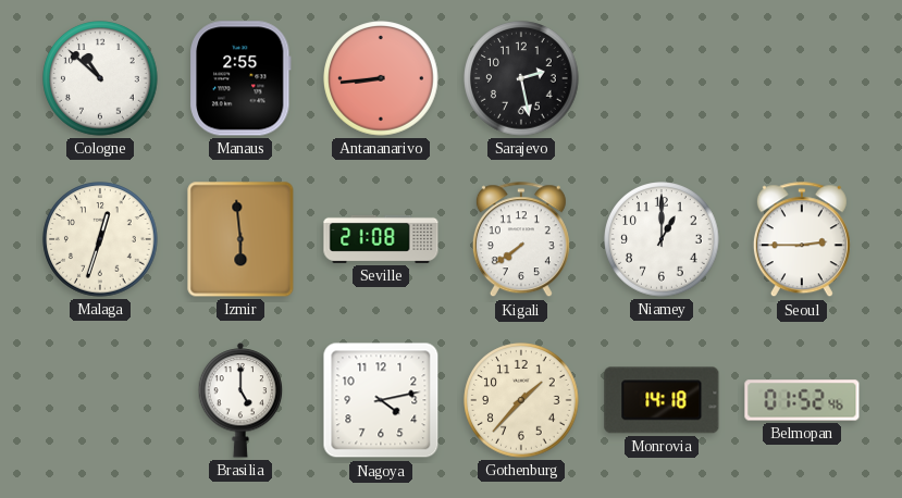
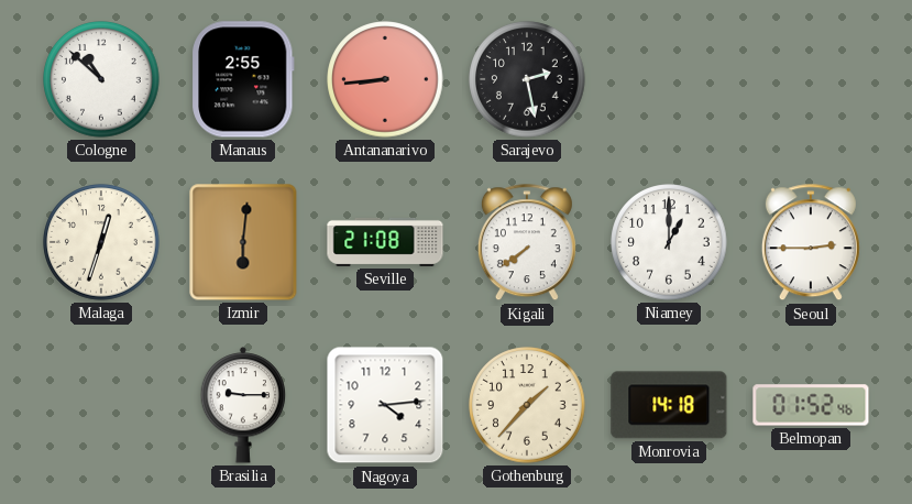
Izmir: 5:59 -> 6:01 (243, 242)
Brasilia: 5:00 -> 9:15 (243, 405)
Nagoya: 4:13 -> 4:14 (385, 405)
